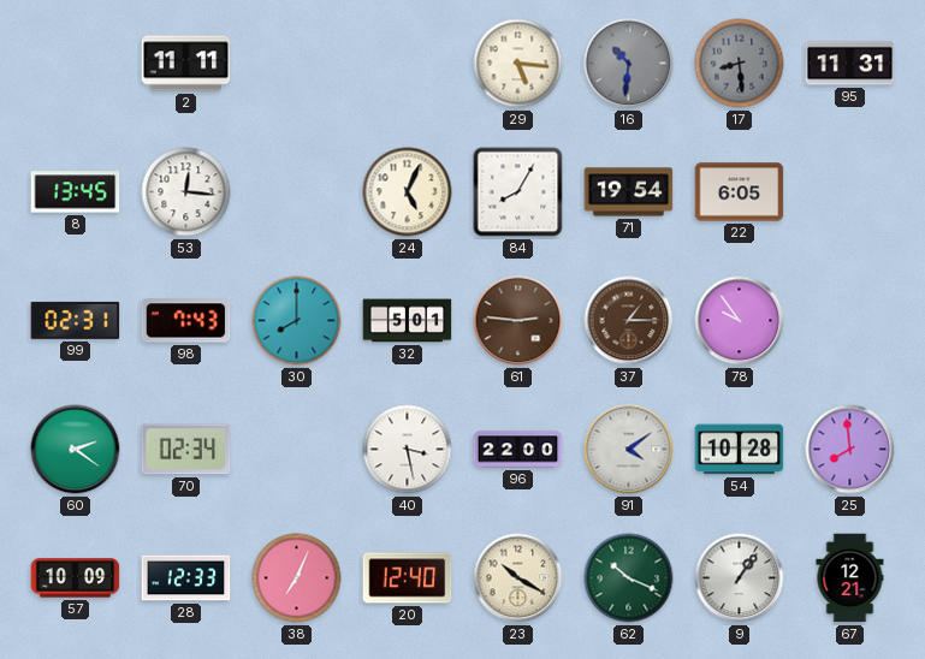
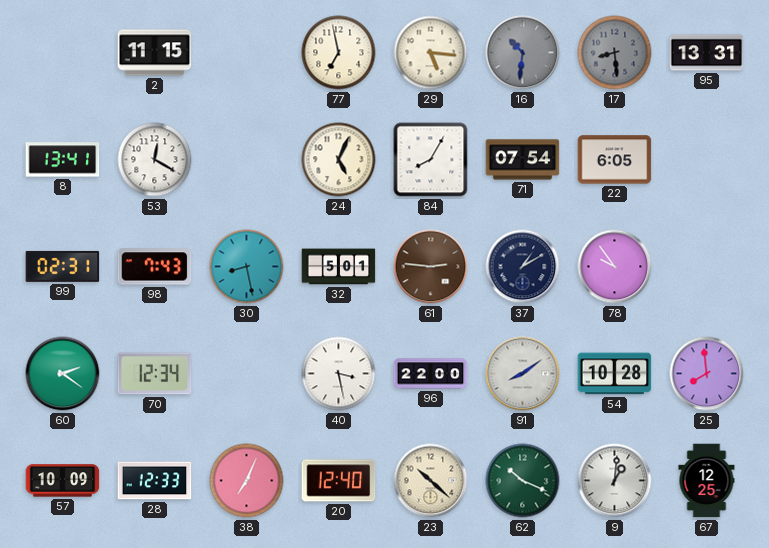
2: 11:11 -> 11:15 (155, 53)
77: none -> 6:58 (339, 53)
95: 11:31 -> 13:31 (707, 53)
8: 13:45 -> 13:41 (63, 160)
53: 12:16 -> 12:20 (155, 160)
71: 19:54 -> 07:54 (523, 160)
30: 8:00 -> 8:28 (247, 267)
37: 1:15 -> 1:10 (523, 267)
37 dial: brown -> navy (523, 267)
70: 02:34 -> 12:34 (155, 374)
91: 4:09 -> 8:09 (523, 374)
23: 10:20 -> 10:22 (431, 481)
9: 1:06 -> 1:01 (615, 481)
67: 12:21 -> 12:25 (707, 481)
